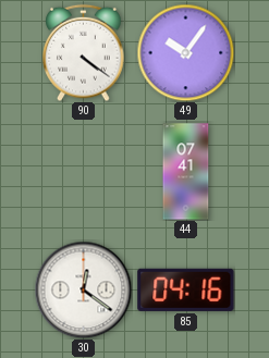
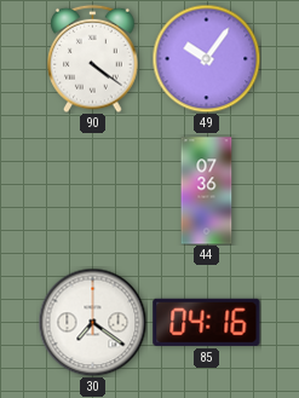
44: 07:41 -> 07:36 (207, 191)
30: 12:21 -> 7:21 (92, 322)
